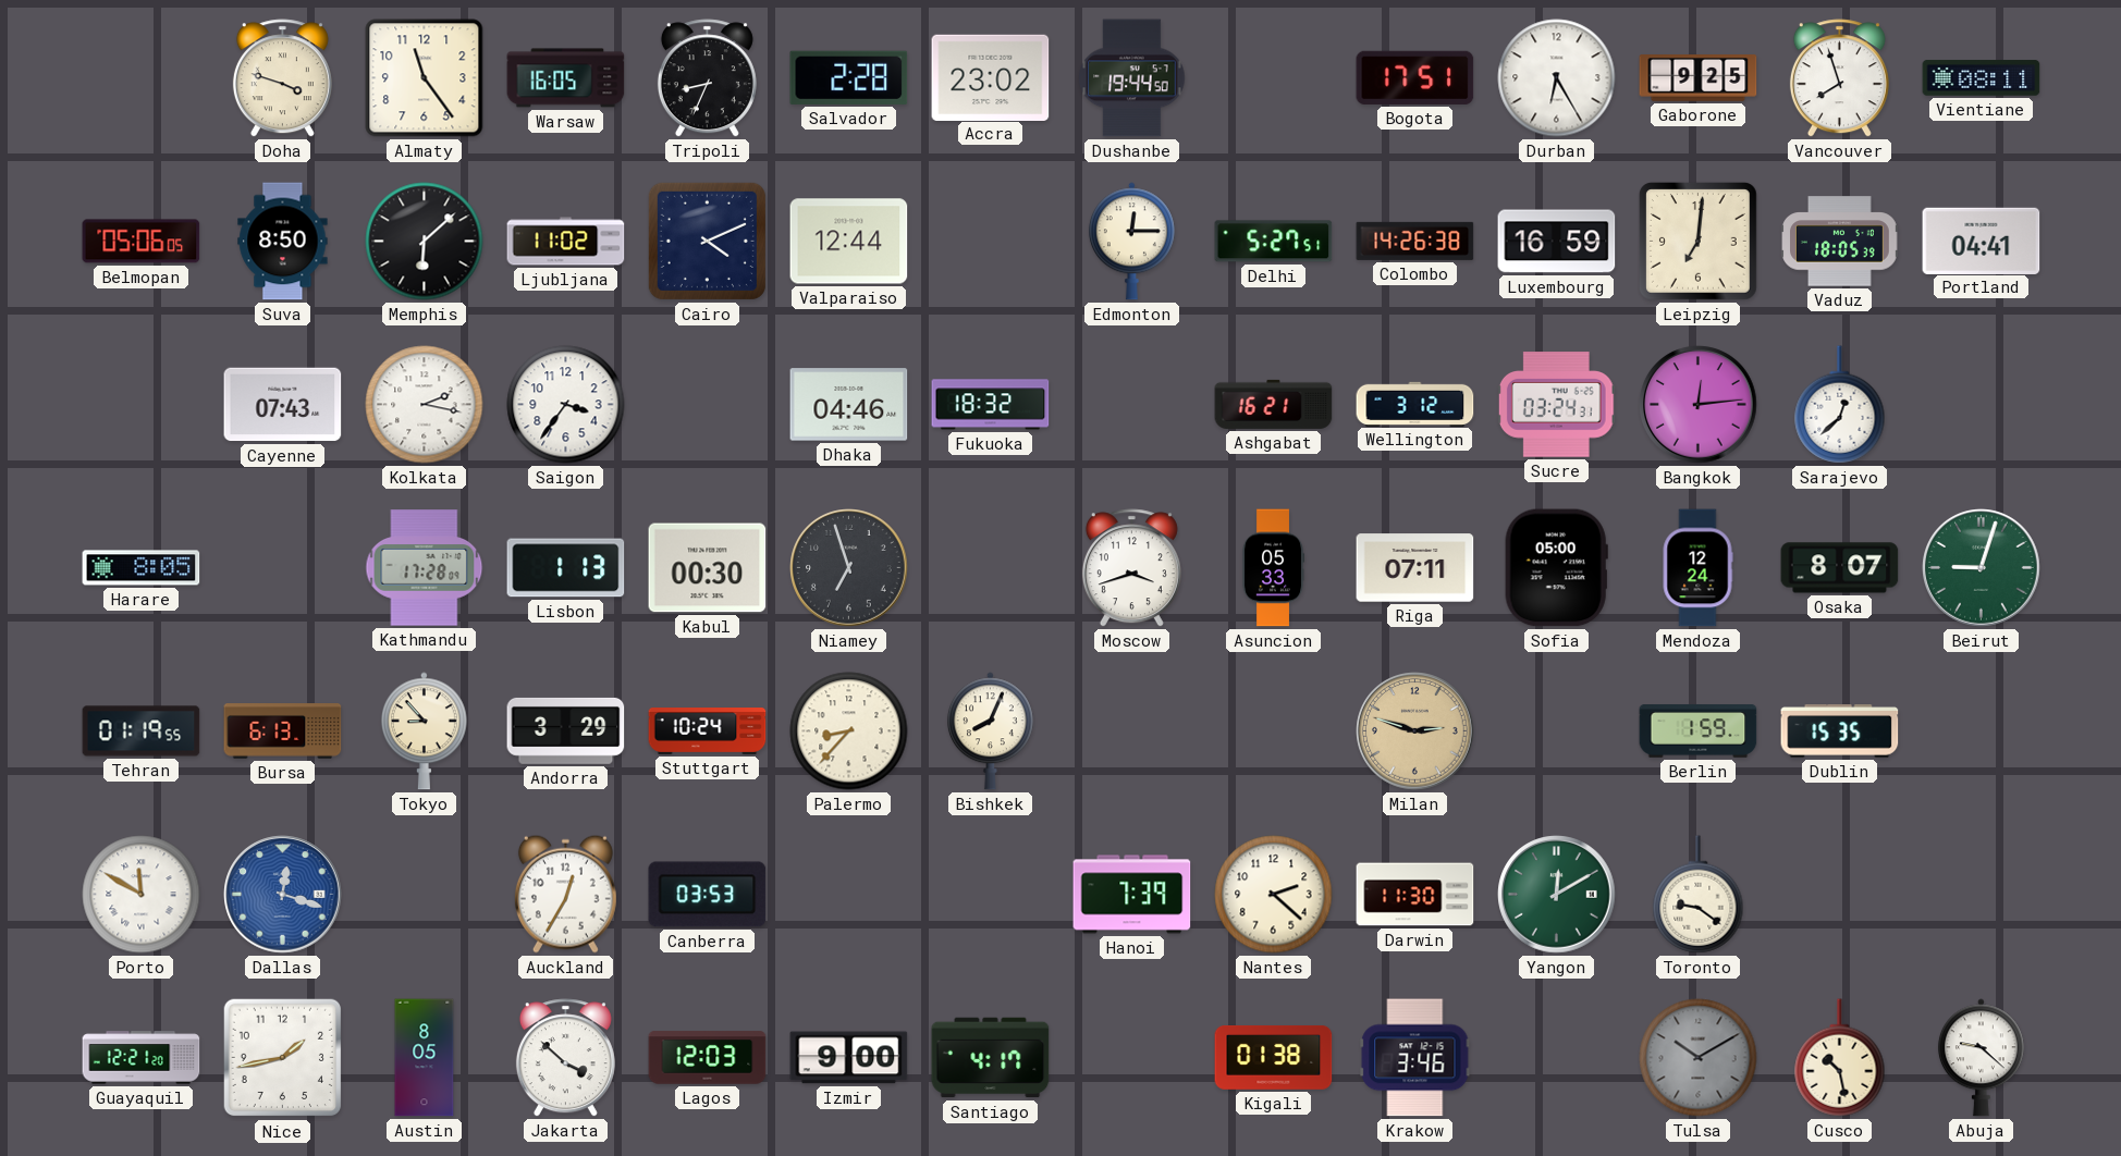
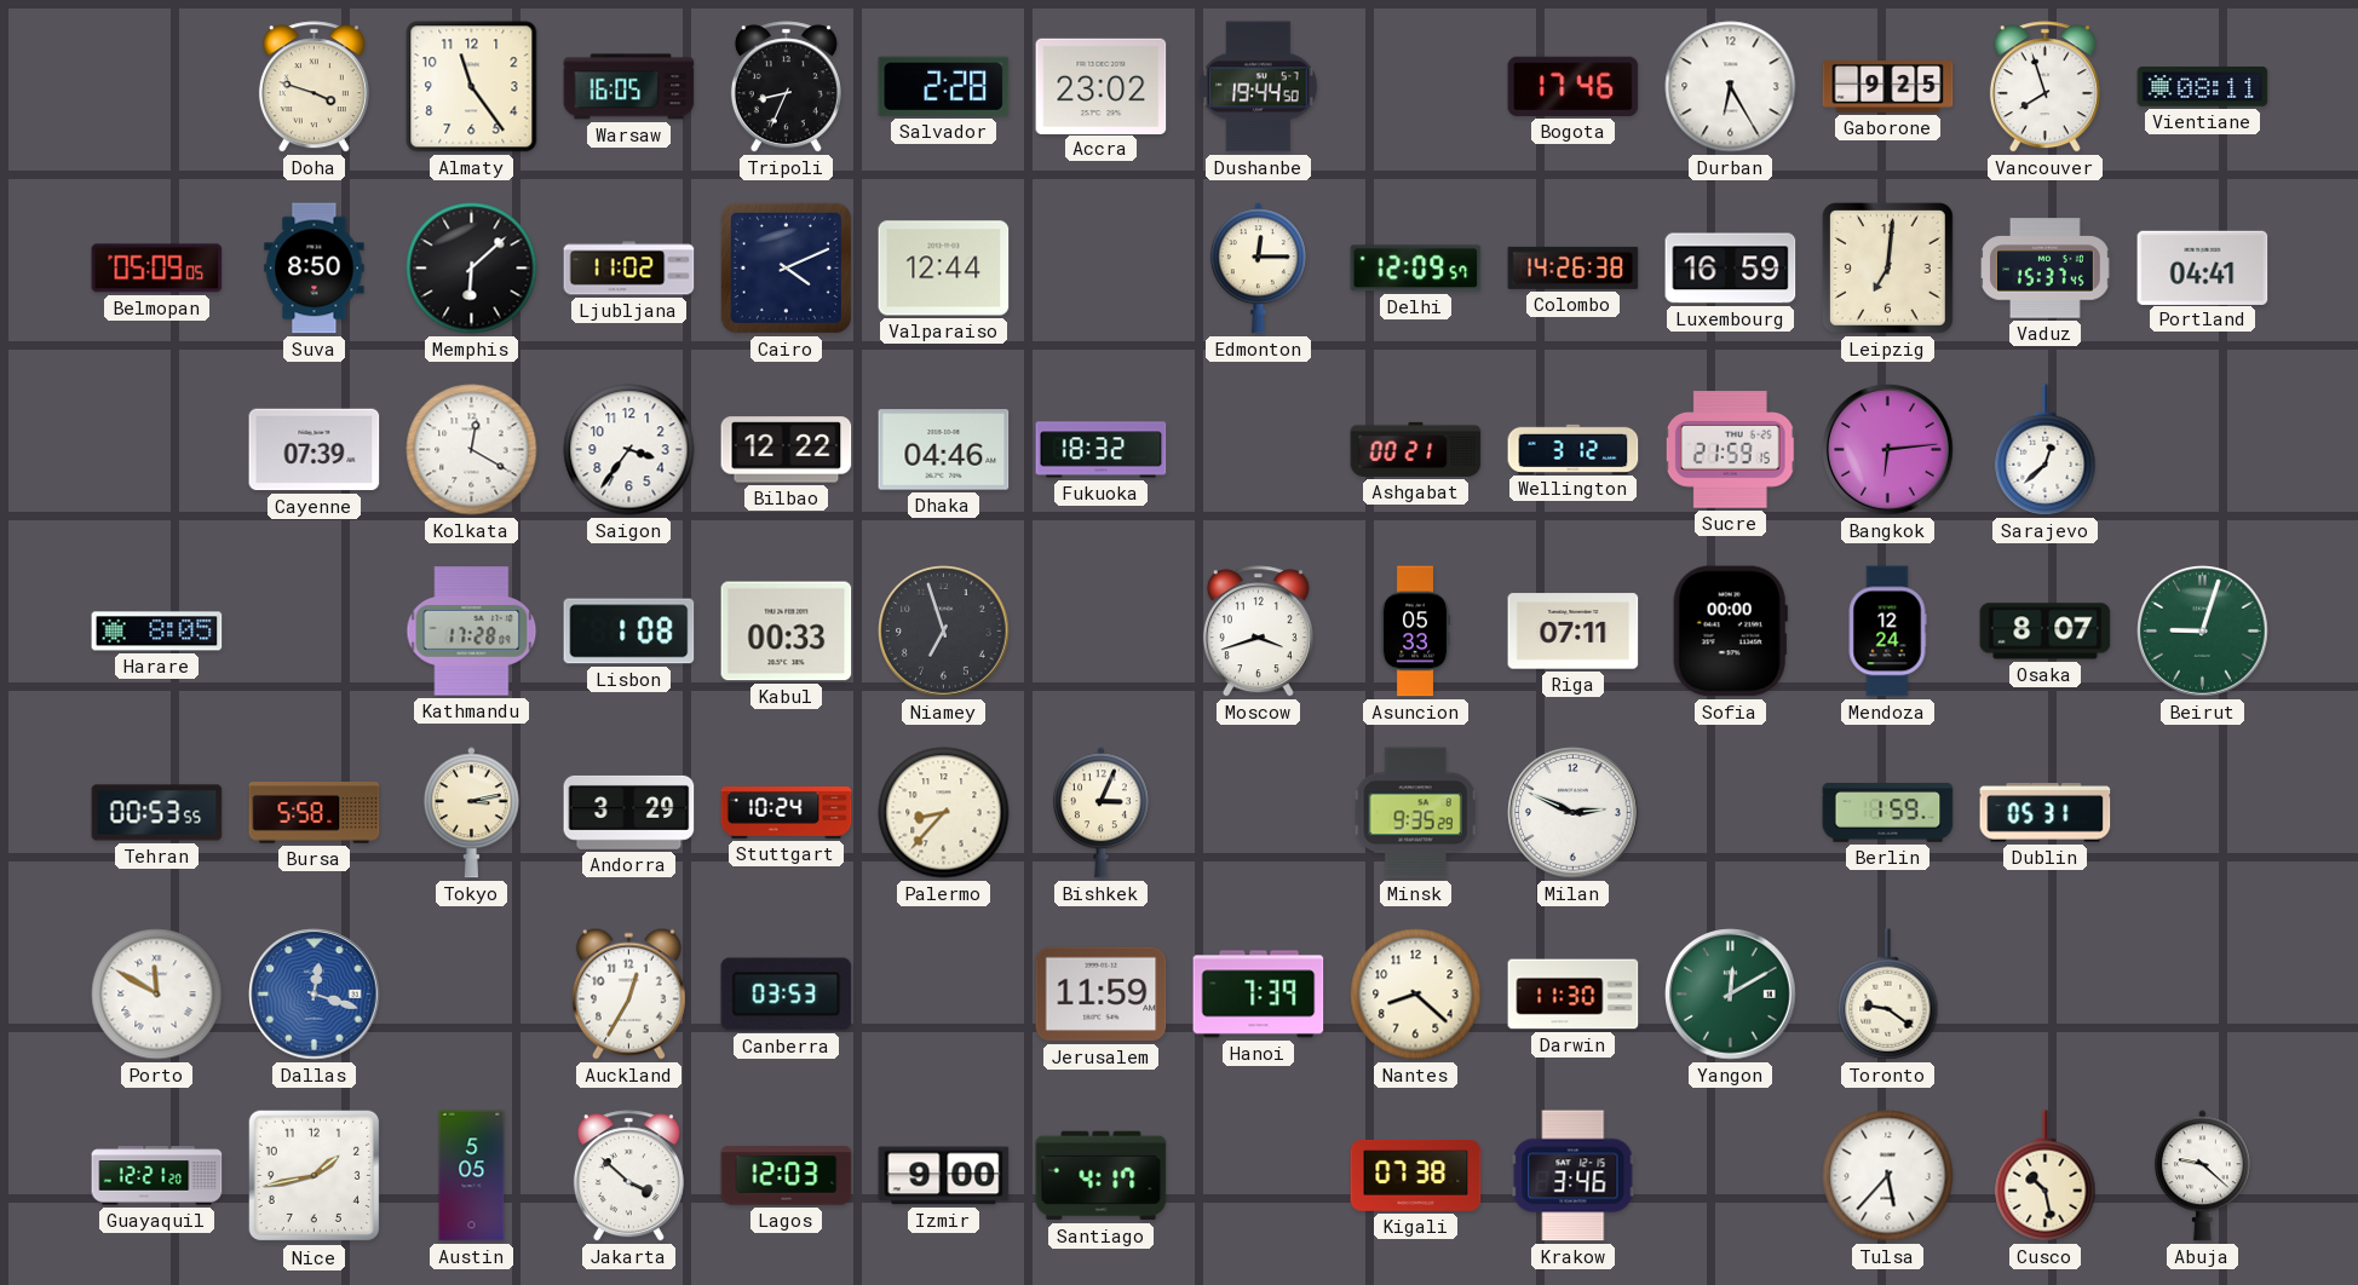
Bogota: 17:51 -> 17:46 (1574, 86)
Belmopan: 05:06 -> 05:09 (157, 269)
Delhi: 5:27 -> 12:09 (1416, 269)
Vaduz: 18:05 -> 15:37 (2046, 269)
Cayenne: 07:43 -> 07:39 (315, 450)
Kolkata: 2:17 -> 12:20 (472, 450)
Bilbao: none -> 12:22 (787, 450)
Ashgabat: 16:21 -> 00:21 (1416, 449)
Sucre: 03:24 -> 21:59 (1730, 450)
Bangkok: 12:14 -> 6:14 (1888, 450)
Lisbon: 1:13 -> 1:08 (629, 632)
Kabul: 00:30 -> 00:33 (787, 632)
Sofia: 05:00 -> 00:00 (1730, 632)
Tehran: 01:19 -> 00:53 (157, 813)
Bursa: 6:13 -> 5:58 (315, 813)
Tokyo: 8:53 -> 3:13 (471, 813)
Bishkek: 8:04 -> 3:04 (1100, 813)
Minsk: none -> 9:35 (1415, 813)
Milan: 2:48 -> 2:49 (1574, 813)
Milan dial: champagne -> white (1574, 813)
Dublin: 15:35 -> 05:31 (2046, 813)
Jerusalem: none -> 11:59 (1102, 995)
Nantes: 2:22 -> 8:22 (1416, 995)
Austin: 8:05 -> 5:05 (472, 1176)
Kigali: 01:38 -> 07:38 (1416, 1176)
Tulsa: 10:10 -> 5:37 (1888, 1176)
Tulsa dial: grey -> white (1888, 1176)
